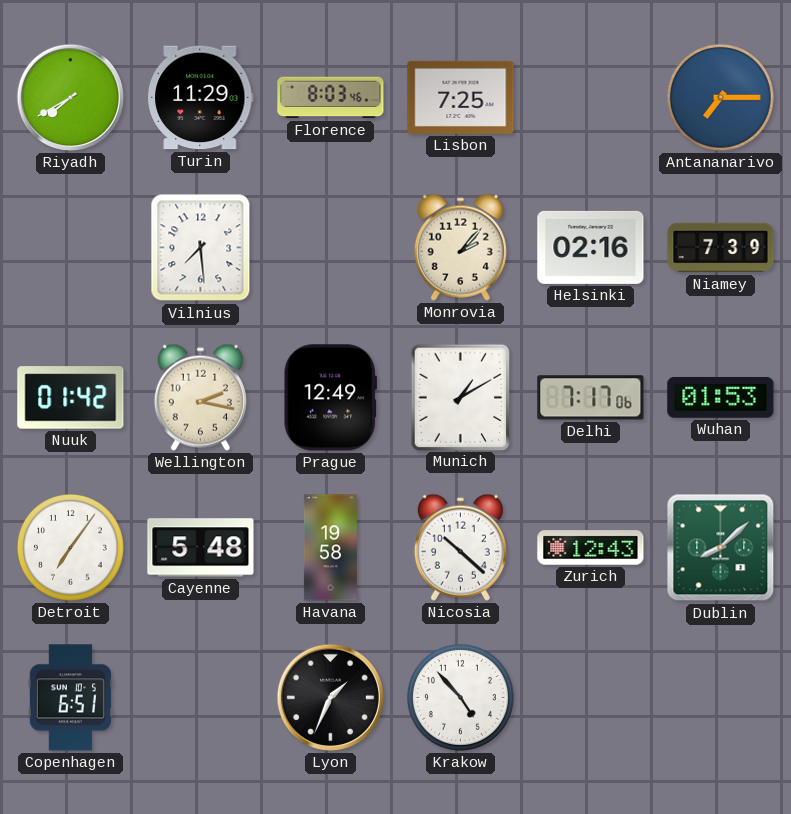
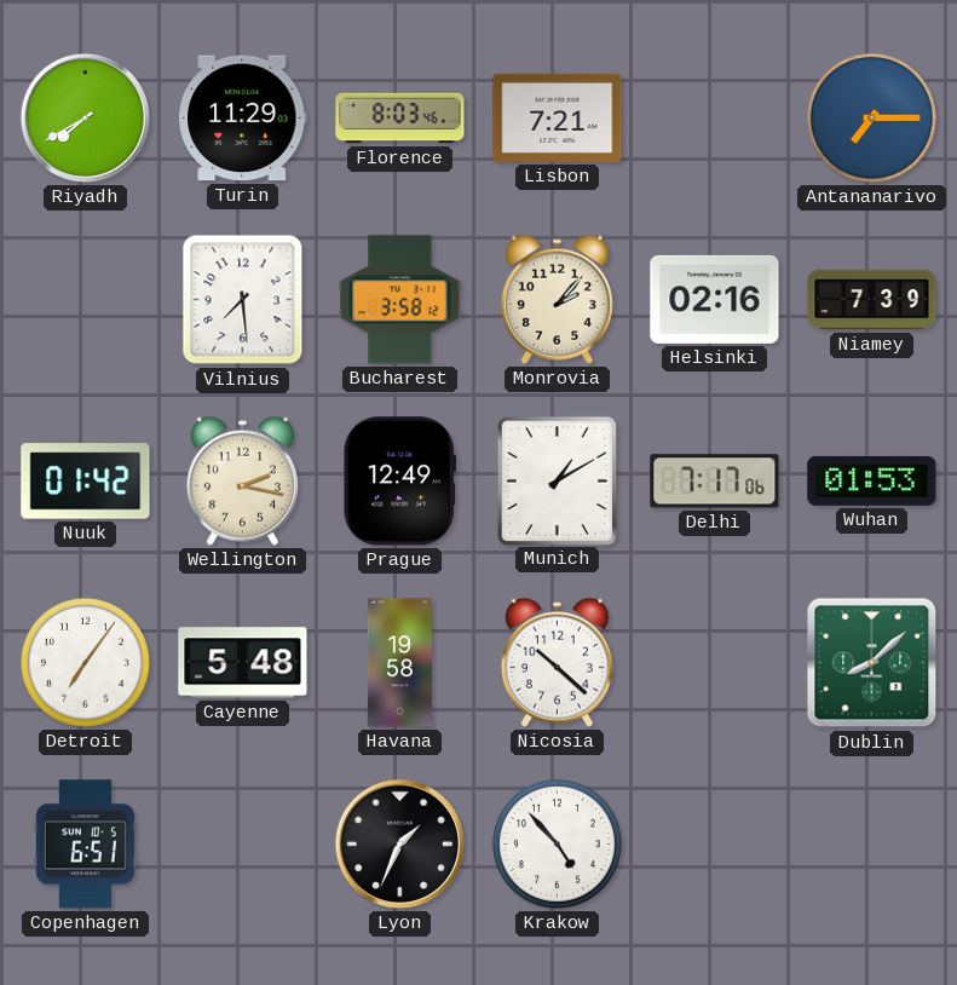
Lisbon: 7:25 -> 7:21 (558, 117)
Bucharest: none -> 3:58 (400, 300)
Zurich: 12:43 -> none (591, 548)
